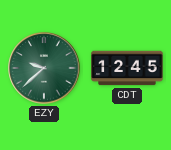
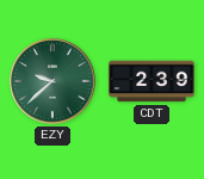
CDT: 12:45 -> 2:39 (152, 81)
